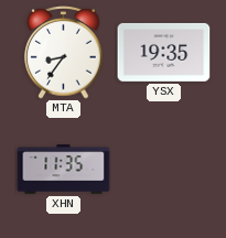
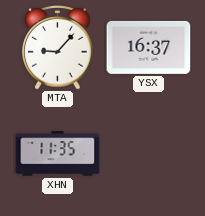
MTA: 8:36 -> 9:07 (58, 48)
YSX: 19:35 -> 16:37 (149, 47)
